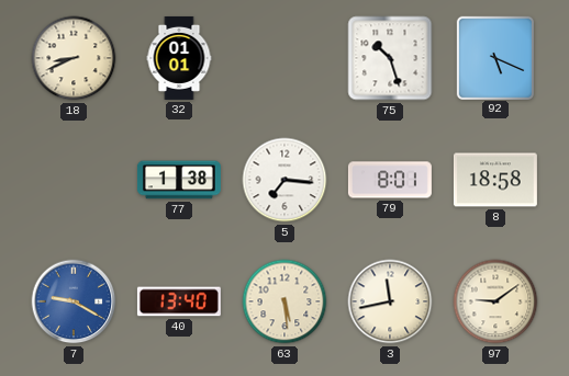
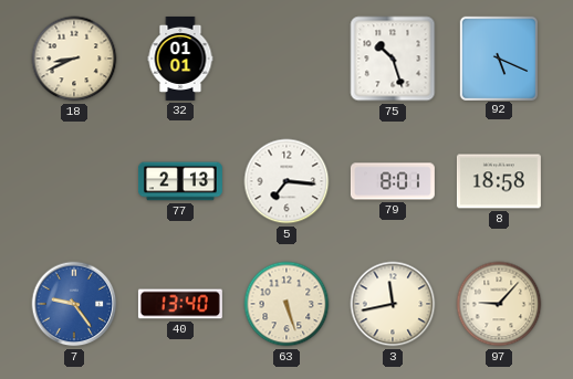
77: 1:38 -> 2:13 (180, 181)
7: 9:20 -> 9:24 (74, 304)
63: 5:29 -> 5:27 (286, 304)
97: 9:09 -> 9:07 (499, 304)
